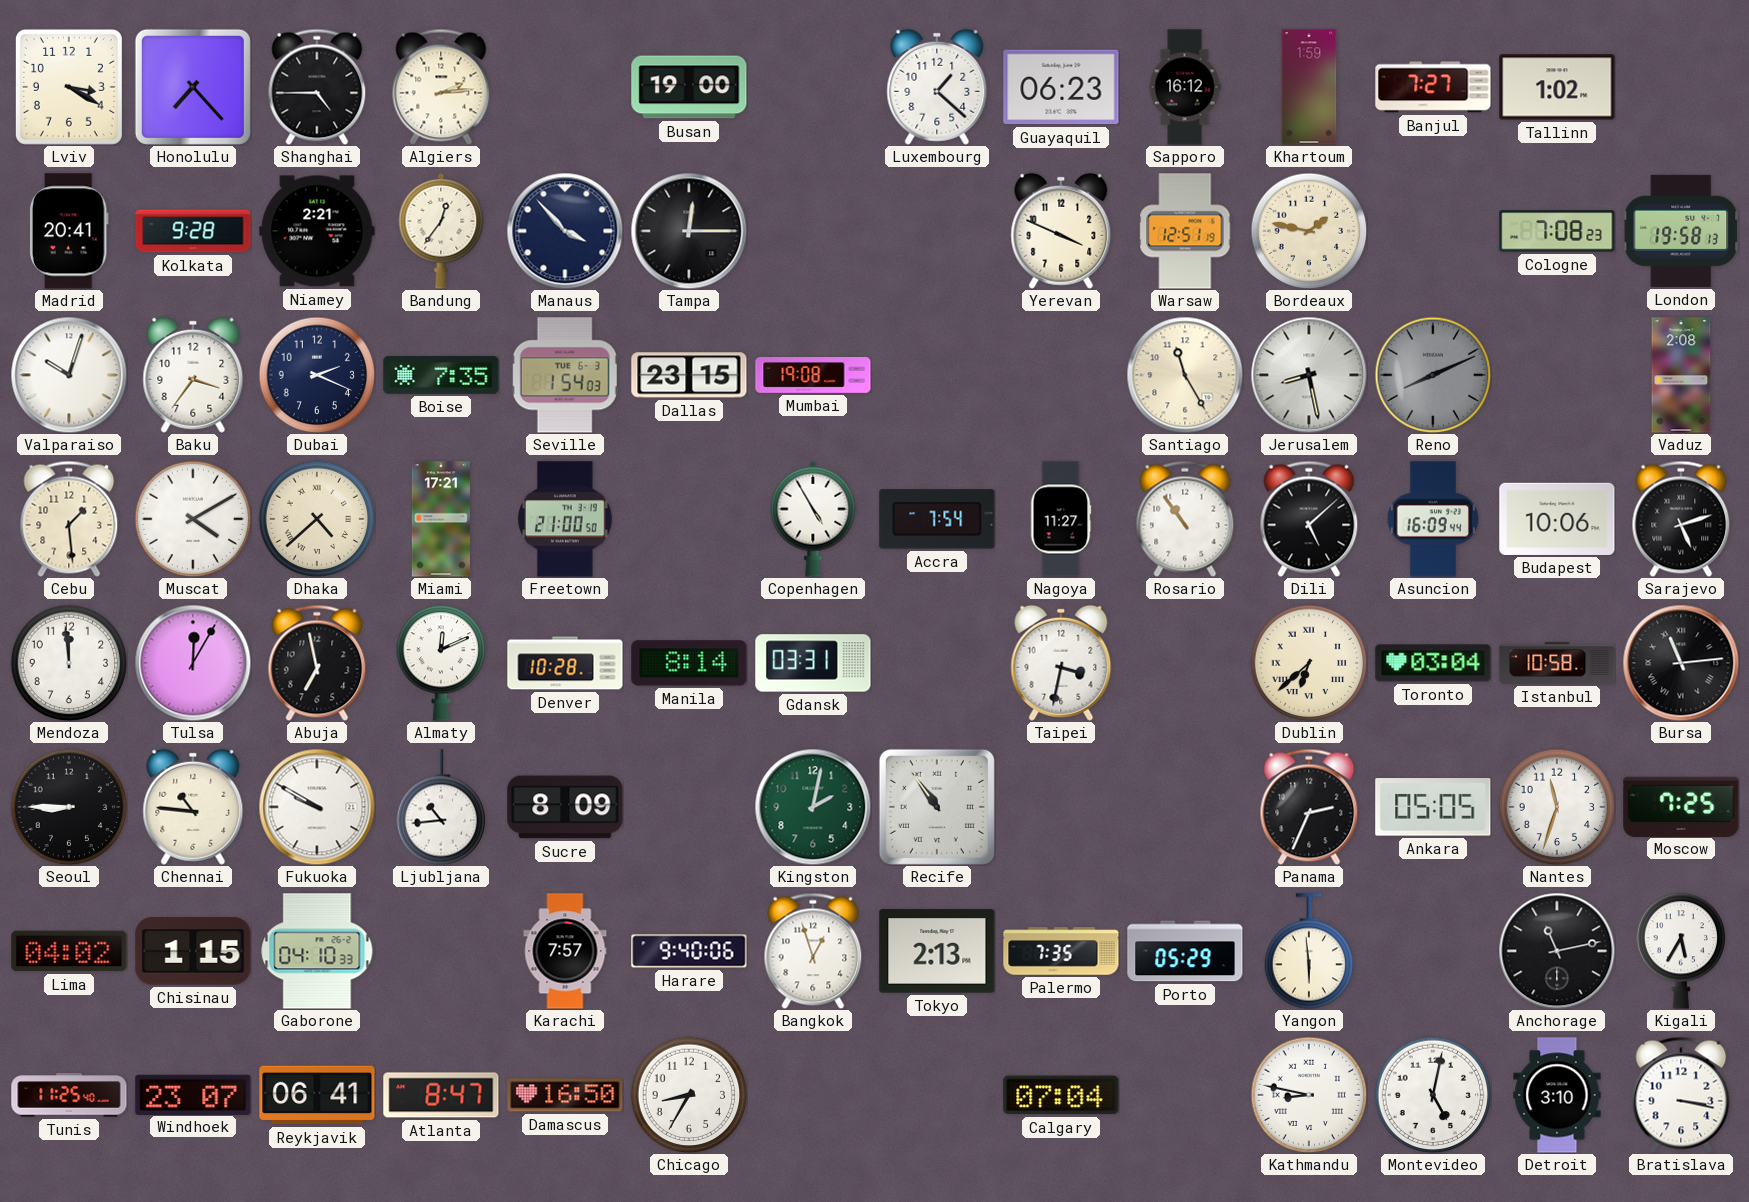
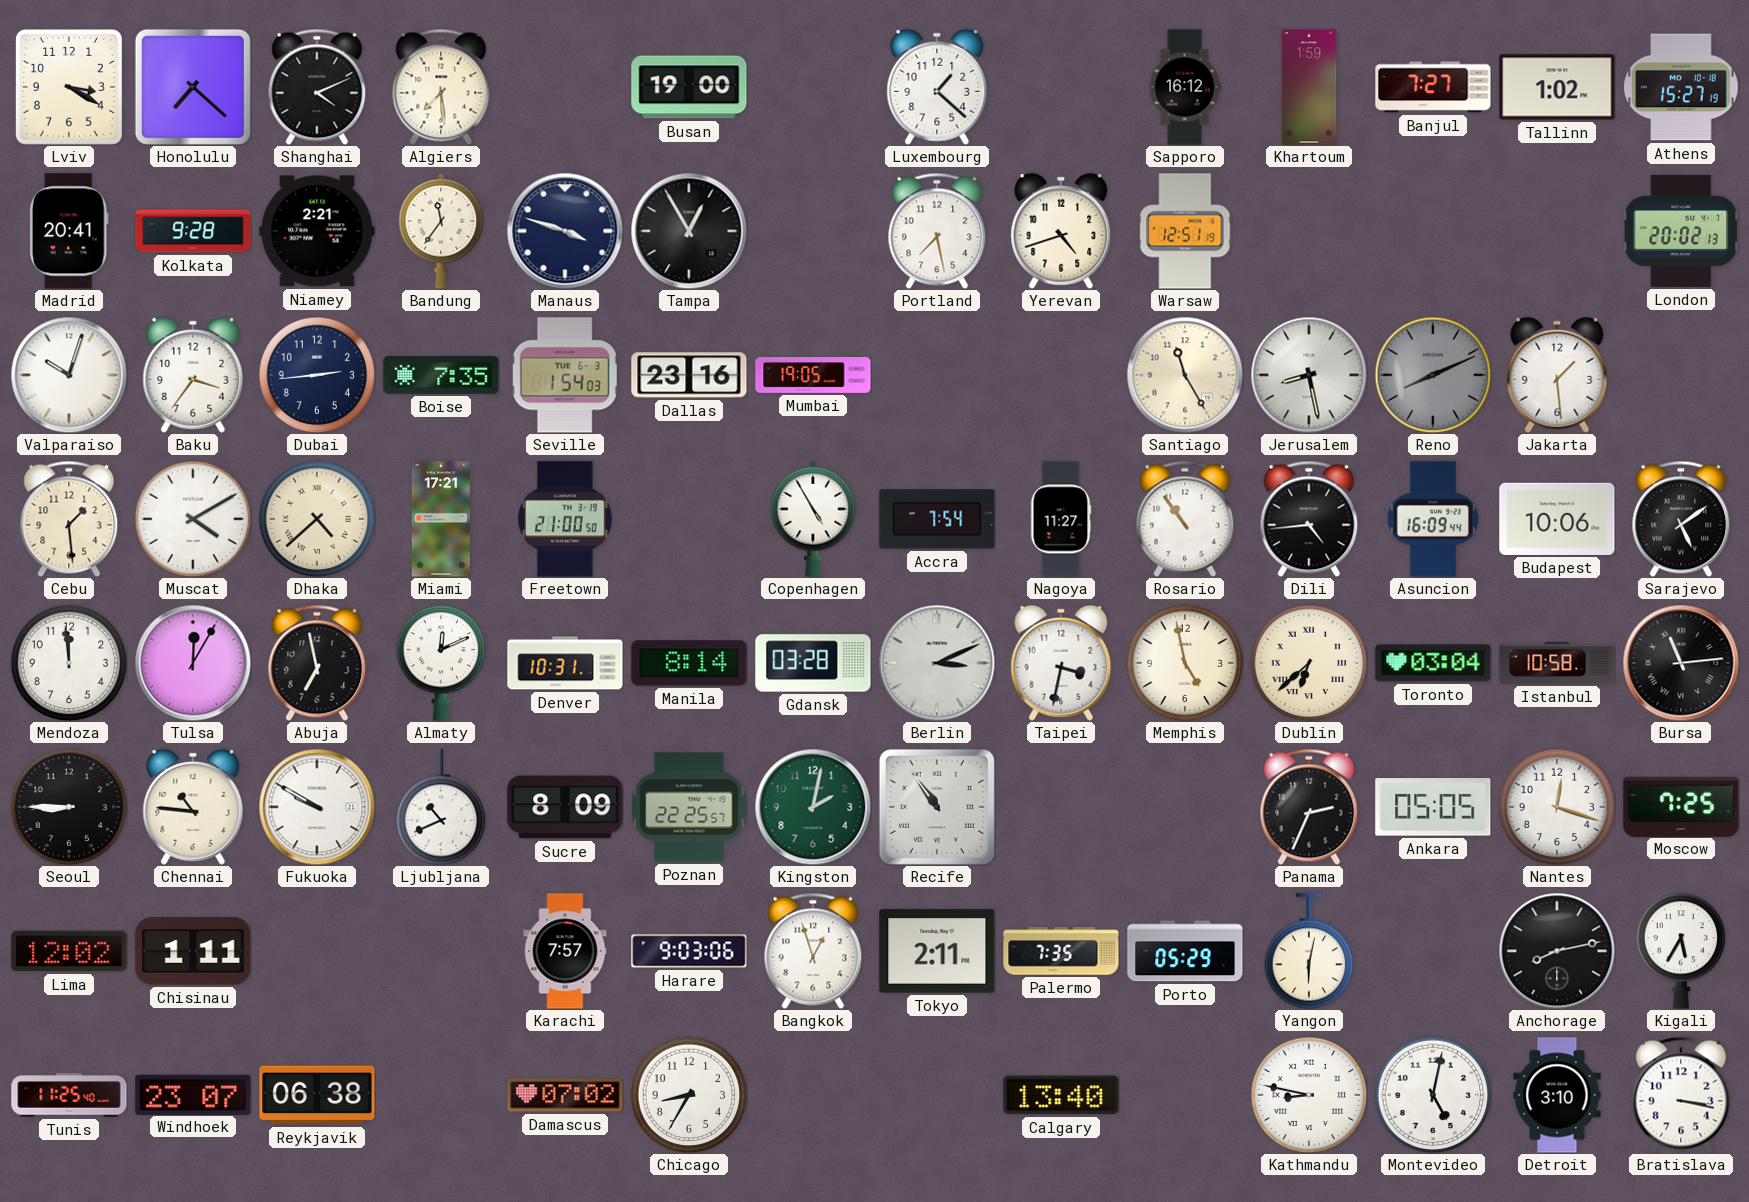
Honolulu: 7:23 -> 7:22 (193, 87)
Shanghai: 4:45 -> 4:11 (317, 87)
Algiers: 2:14 -> 7:29 (441, 87)
Guayaquil: 06:23 -> none (1061, 87)
Athens: none -> 15:27 (1681, 87)
Bandung: 12:36 -> 11:36 (441, 231)
Manaus: 3:53 -> 3:48 (565, 231)
Tampa: 12:15 -> 12:55 (689, 231)
Portland: none -> 7:28 (937, 231)
Yerevan: 3:49 -> 4:42 (1061, 231)
Bordeaux: 1:47 -> none (1309, 231)
Cologne: 7:08 -> none (1557, 231)
London: 19:58 -> 20:02 (1681, 231)
Dubai: 2:19 -> 2:44 (317, 375)
Dallas: 23:15 -> 23:16 (689, 375)
Mumbai: 19:08 -> 19:05 (813, 376)
Jakarta: none -> 1:29 (1557, 375)
Vaduz: 2:08 -> none (1681, 375)
Dili: 5:08 -> 4:44 (1309, 519)
Sarajevo: 5:12 -> 5:09 (1681, 519)
Denver: 10:28 -> 10:31 (565, 663)
Gdansk: 03:31 -> 03:28 (813, 663)
Berlin: none -> 3:11 (937, 663)
Memphis: none -> 4:58 (1185, 663)
Ljubljana: 10:44 -> 10:41 (441, 807)
Poznan: none -> 22:25 (689, 807)
Nantes: 11:33 -> 12:18 (1557, 807)
Lima: 04:02 -> 12:02 (69, 951)
Chisinau: 1:15 -> 1:11 (193, 951)
Gaborone: 04:10 -> none (317, 951)
Harare: 9:40 -> 9:03 (689, 951)
Tokyo: 2:13 -> 2:11 (937, 951)
Yangon: 5:59 -> 6:02 (1309, 951)
Anchorage: 11:13 -> 8:13 (1557, 951)
Reykjavik: 06:41 -> 06:38 (317, 1095)
Atlanta: 8:47 -> none (441, 1095)
Damascus: 16:50 -> 07:02 (565, 1095)
Calgary: 07:04 -> 13:40 (1061, 1095)
